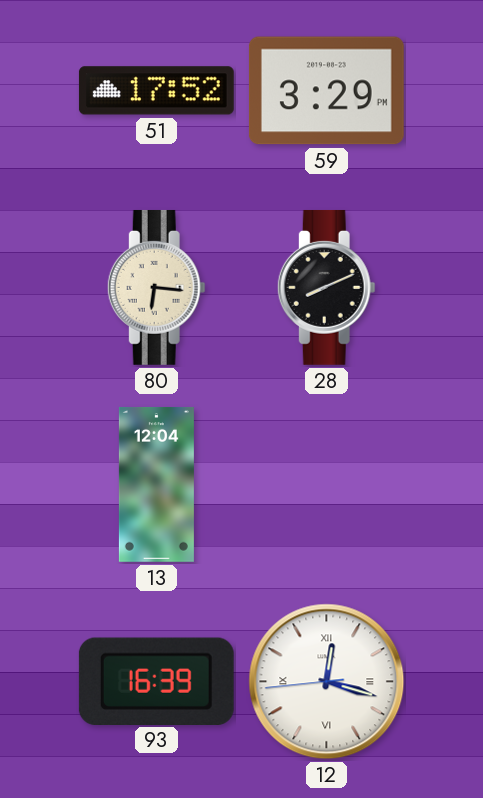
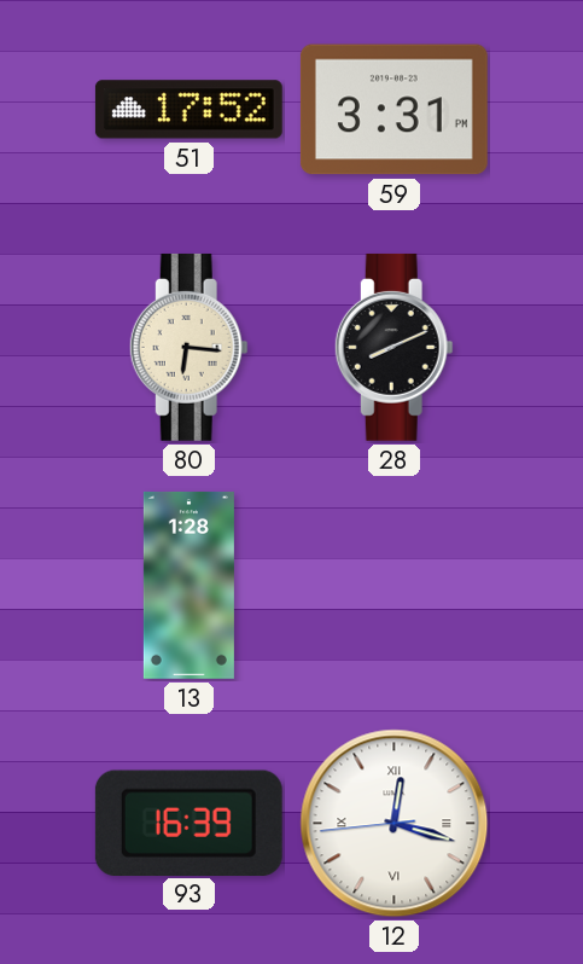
59: 3:29 -> 3:31 (393, 110)
13: 12:04 -> 1:28 (188, 586)
